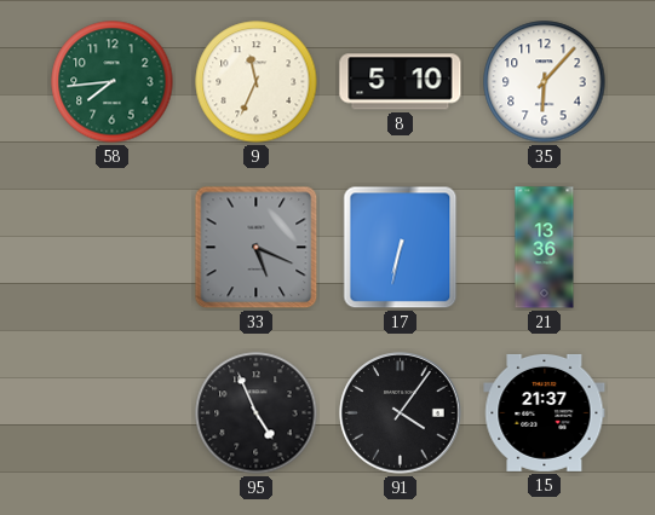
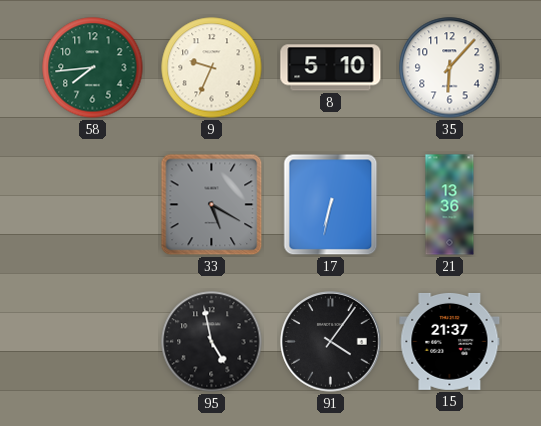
9: 11:34 -> 9:34 (212, 68)
33: 5:19 -> 5:20 (212, 205)
95: 4:56 -> 4:58 (212, 342)
